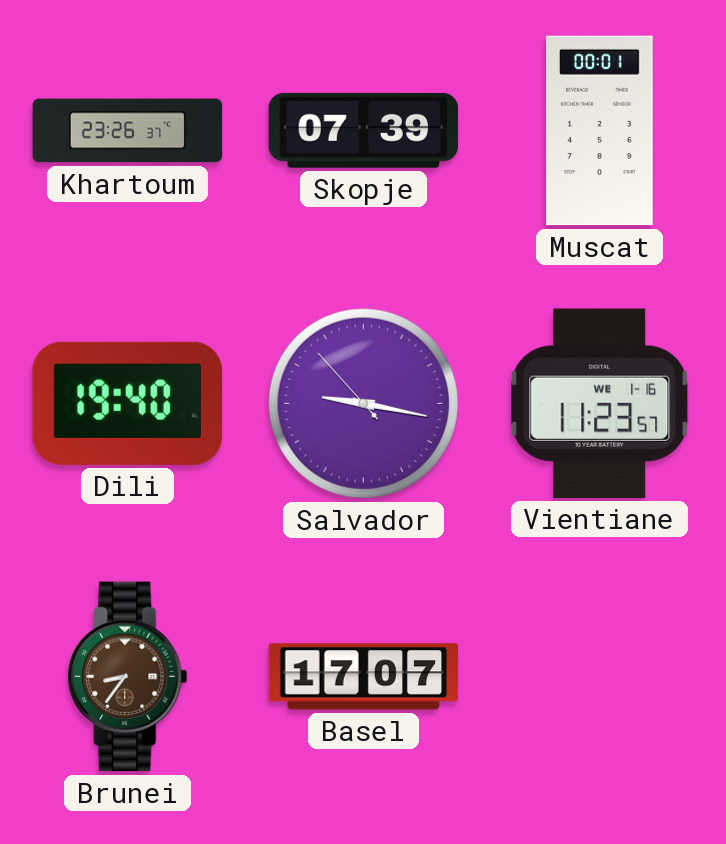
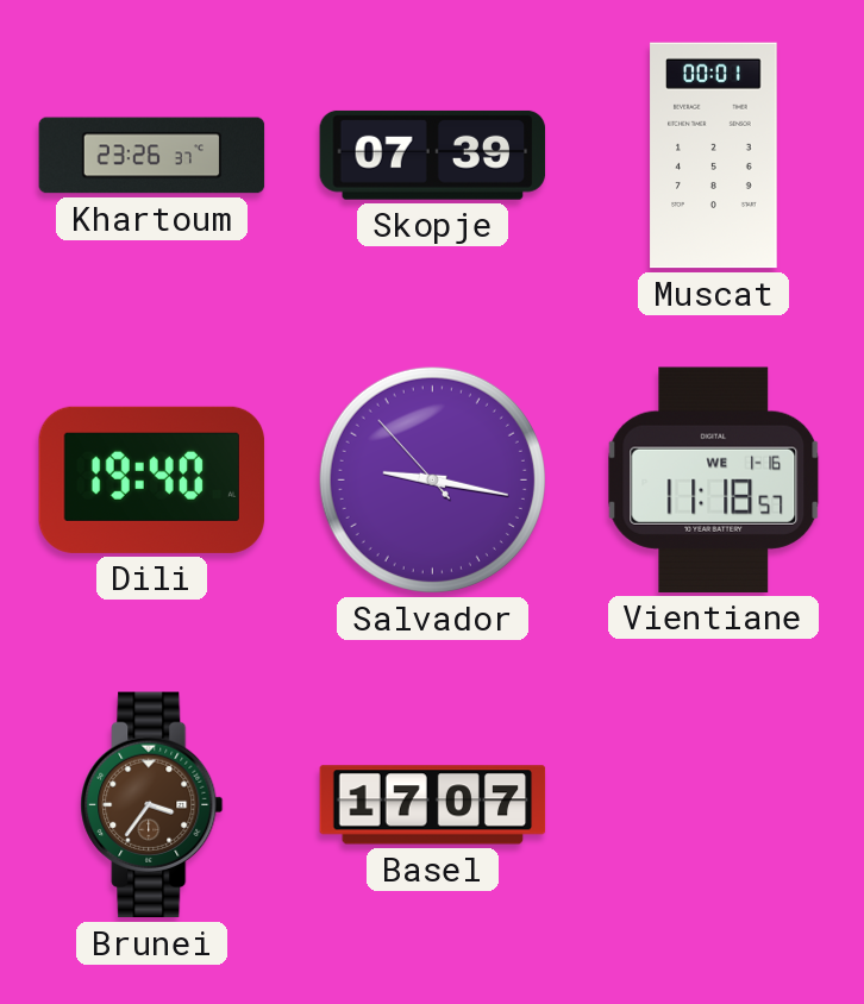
Vientiane: 11:23 -> 11:18 (714, 479)
Brunei: 8:36 -> 3:36 (152, 805)
